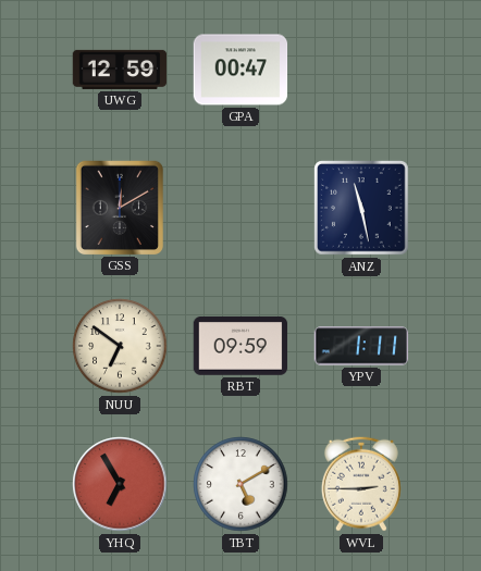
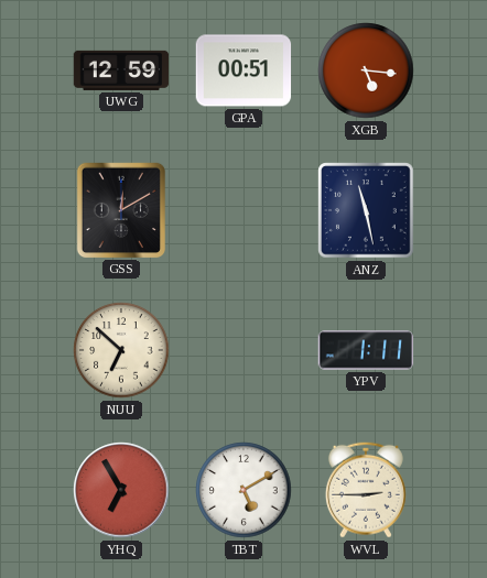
GPA: 00:47 -> 00:51 (244, 70)
XGB: none -> 5:16 (366, 70)
NUU: 6:51 -> 6:52 (121, 350)
RBT: 09:59 -> none (240, 346)
